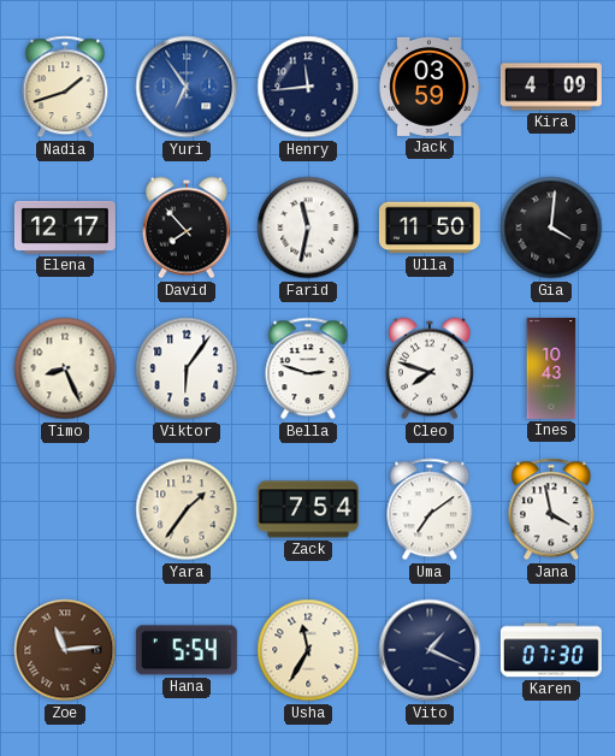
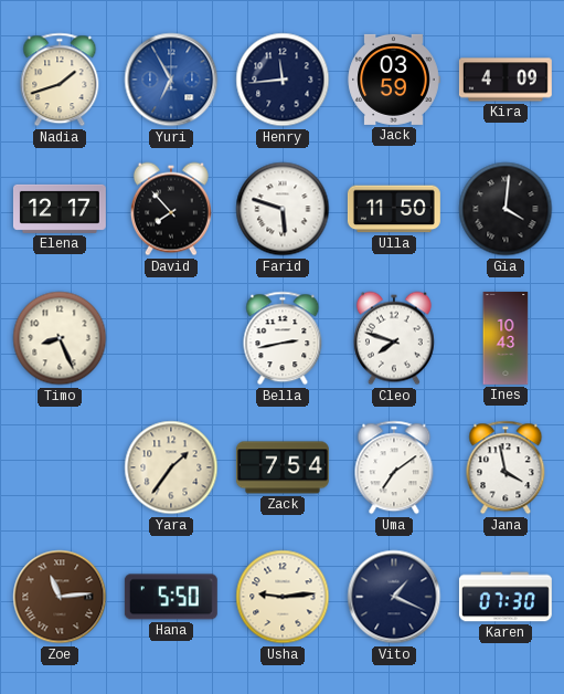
Yuri: 6:54 -> 6:55 (171, 80)
Farid: 11:32 -> 5:48 (283, 209)
Viktor: 6:06 -> none (187, 368)
Bella: 2:48 -> 2:43 (283, 338)
Hana: 5:54 -> 5:50 (171, 597)
Usha: 11:35 -> 9:14 (283, 597)
